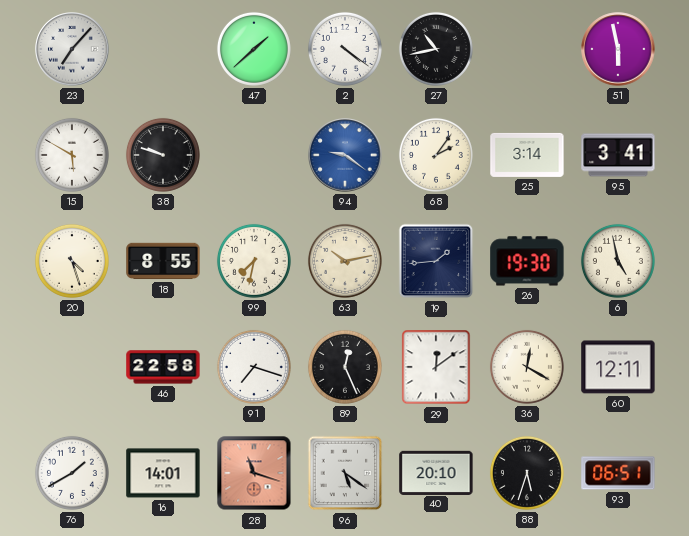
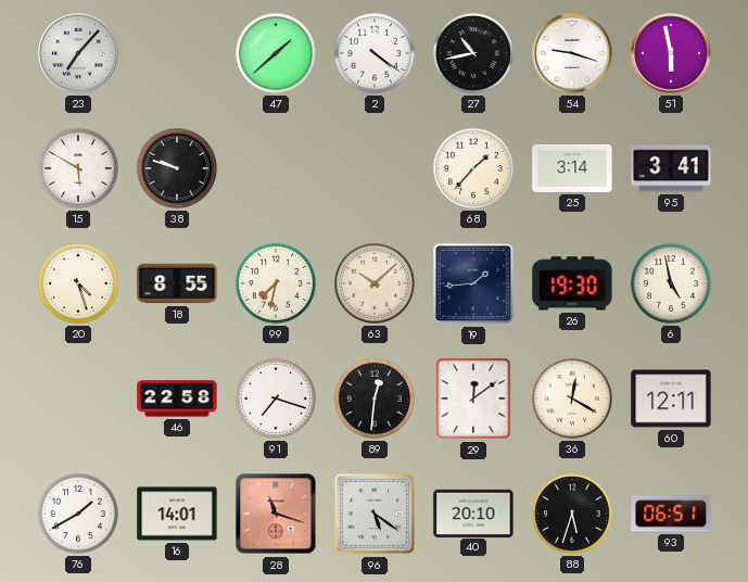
54: none -> 9:18 (572, 53)
94: 9:21 -> none (345, 155)
68: 2:06 -> 1:37 (473, 168)
63: 10:13 -> 10:08 (375, 283)
89: 12:26 -> 12:31 (375, 398)
